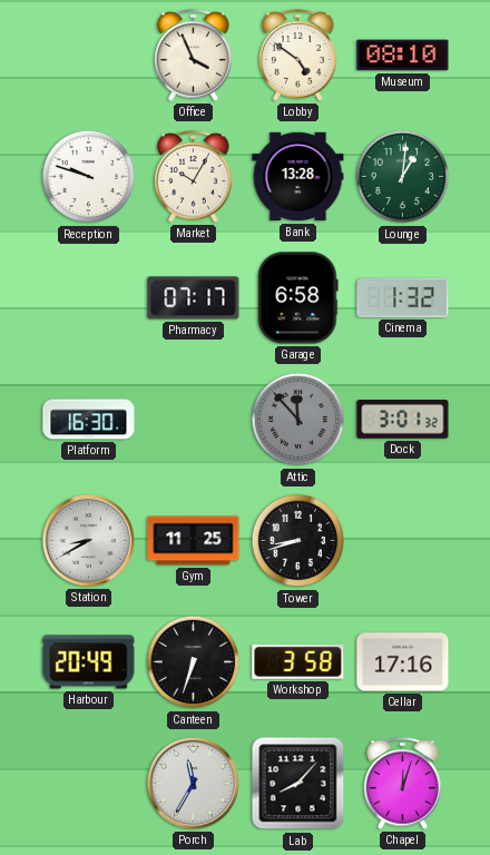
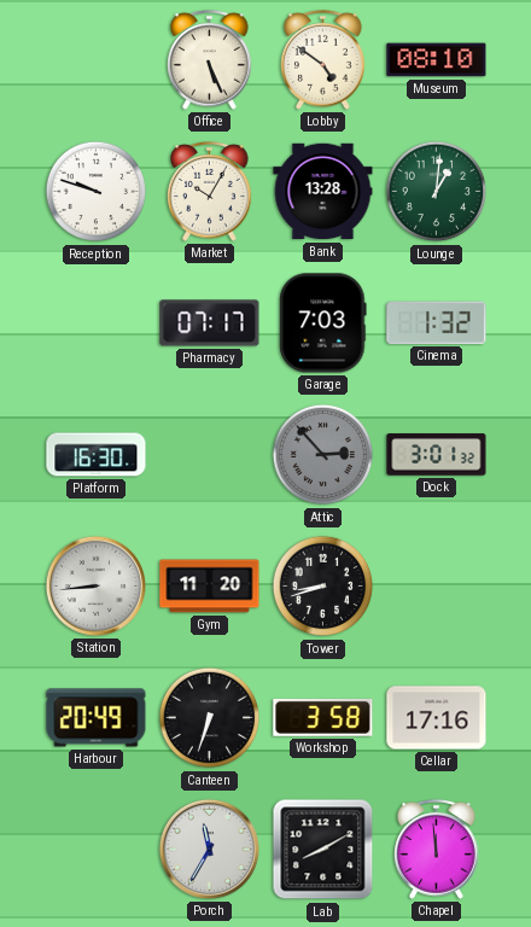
Office: 3:56 -> 5:26 (210, 60)
Garage: 6:58 -> 7:03 (323, 323)
Attic: 11:53 -> 2:53 (323, 455)
Station: 8:40 -> 8:44 (95, 585)
Gym: 11:25 -> 11:20 (210, 587)
Lab: 8:07 -> 8:10 (323, 850)
Chapel: 12:03 -> 11:59 (437, 850)
